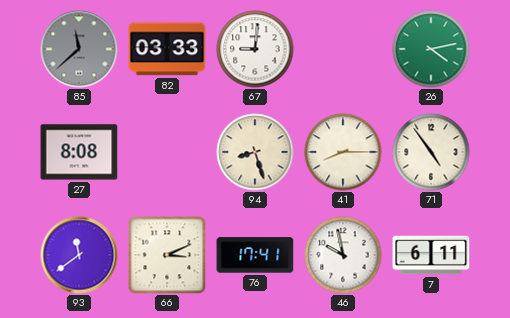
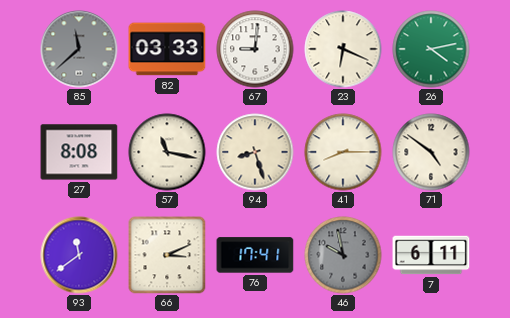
23: none -> 6:19 (343, 49)
57: none -> 11:17 (167, 152)
71: 4:54 -> 4:51 (431, 152)
46 dial: white -> grey (343, 255)
